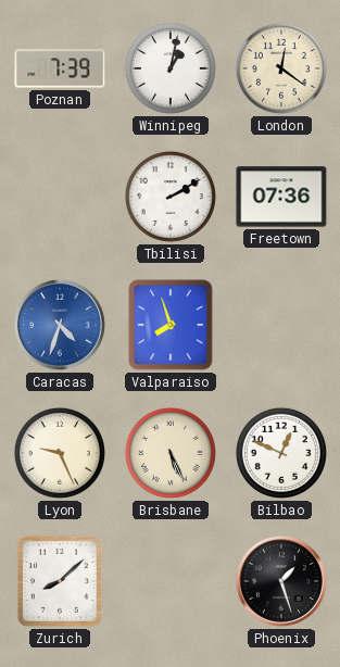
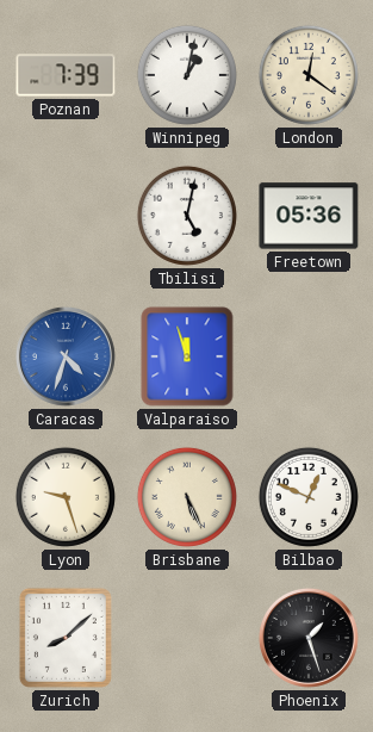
Tbilisi: 2:10 -> 5:02 (187, 216)
Freetown: 07:36 -> 05:36 (309, 216)
Valparaiso: 7:57 -> 11:57 (187, 356)
Lyon: 9:26 -> 9:27 (66, 497)
